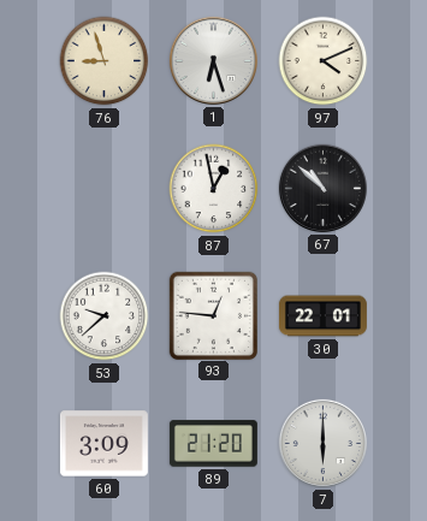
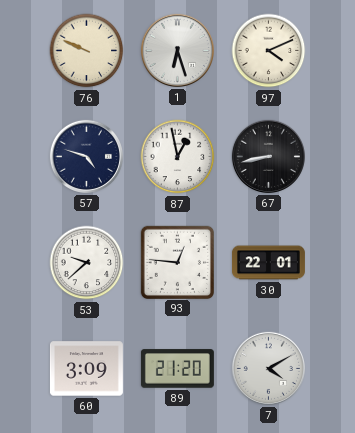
76: 8:57 -> 9:49 (87, 51)
57: none -> 4:48 (86, 156)
67: 10:52 -> 8:43 (268, 156)
7: 6:00 -> 4:10 (268, 368)
